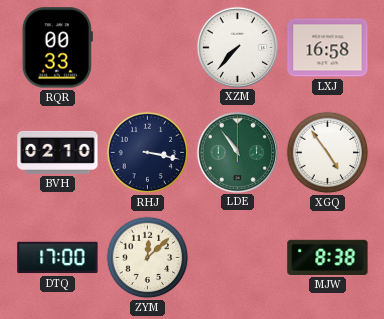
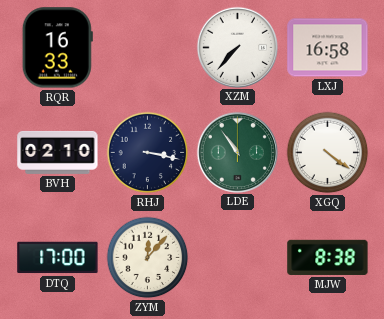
RQR: 00:33 -> 16:33 (57, 48)
XGQ: 4:54 -> 4:21 (328, 153)
ZYM: 12:08 -> 12:07 (148, 258)
